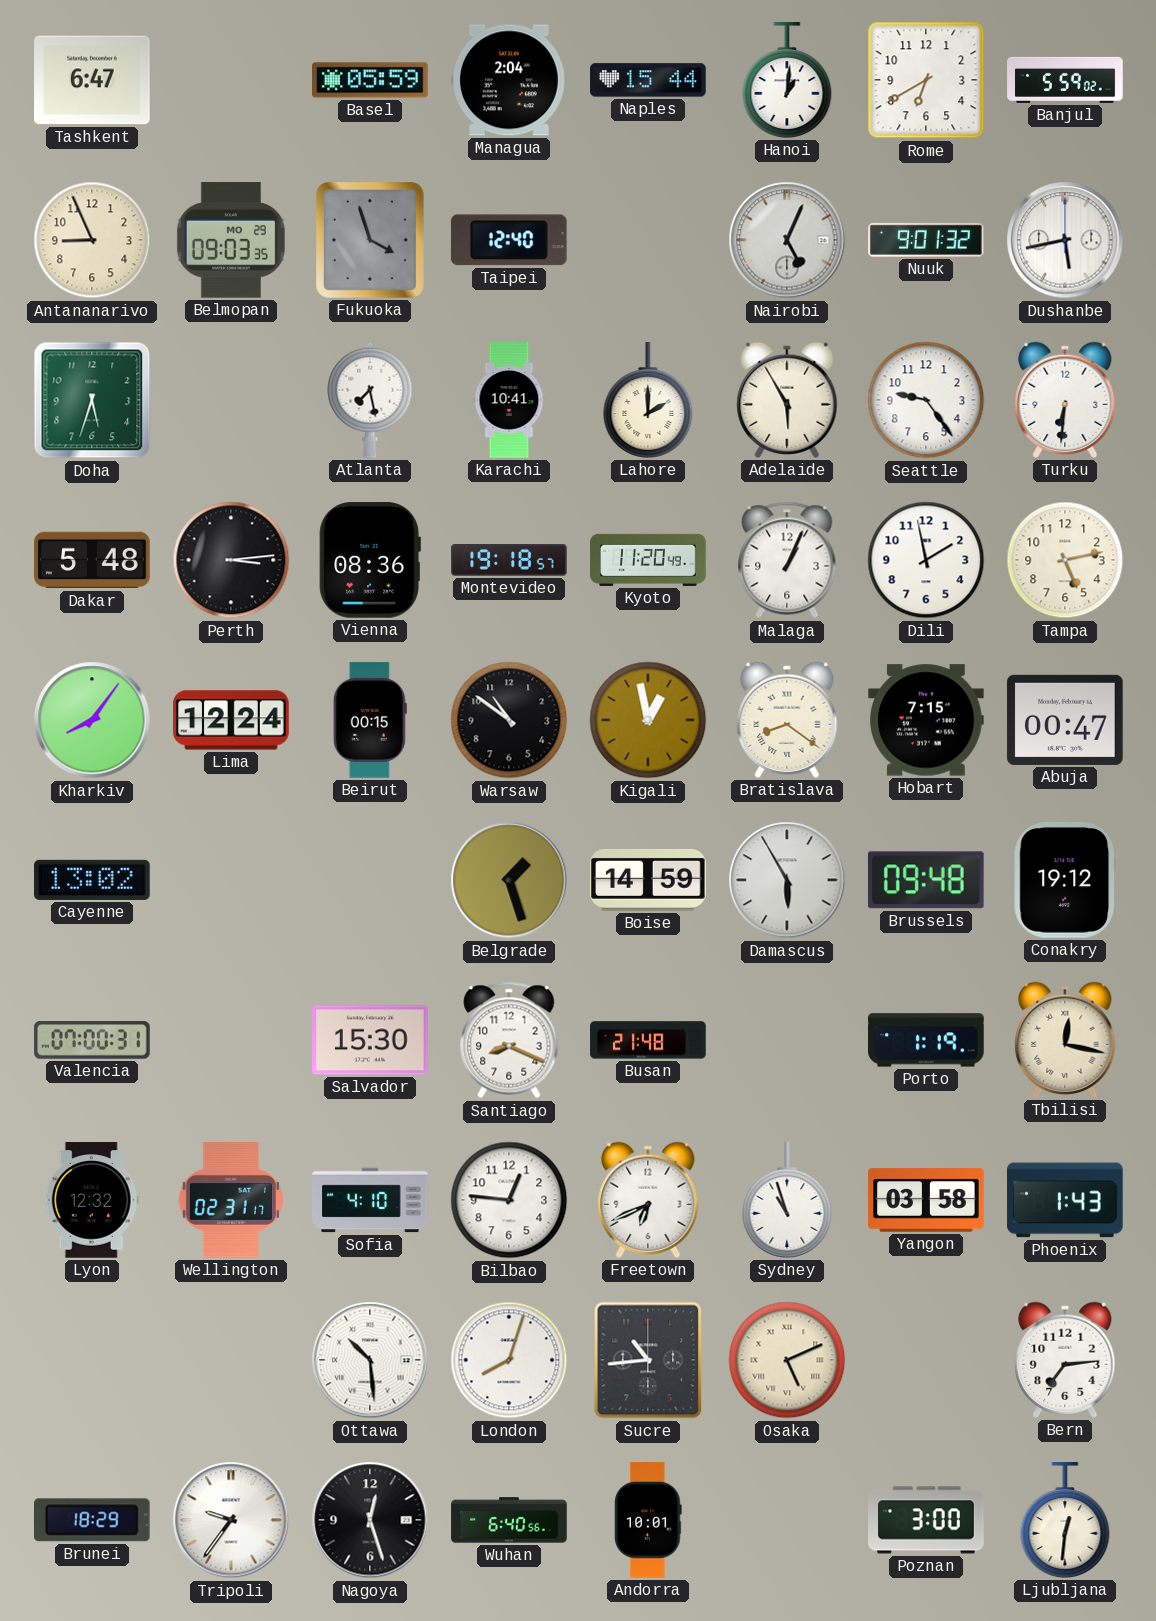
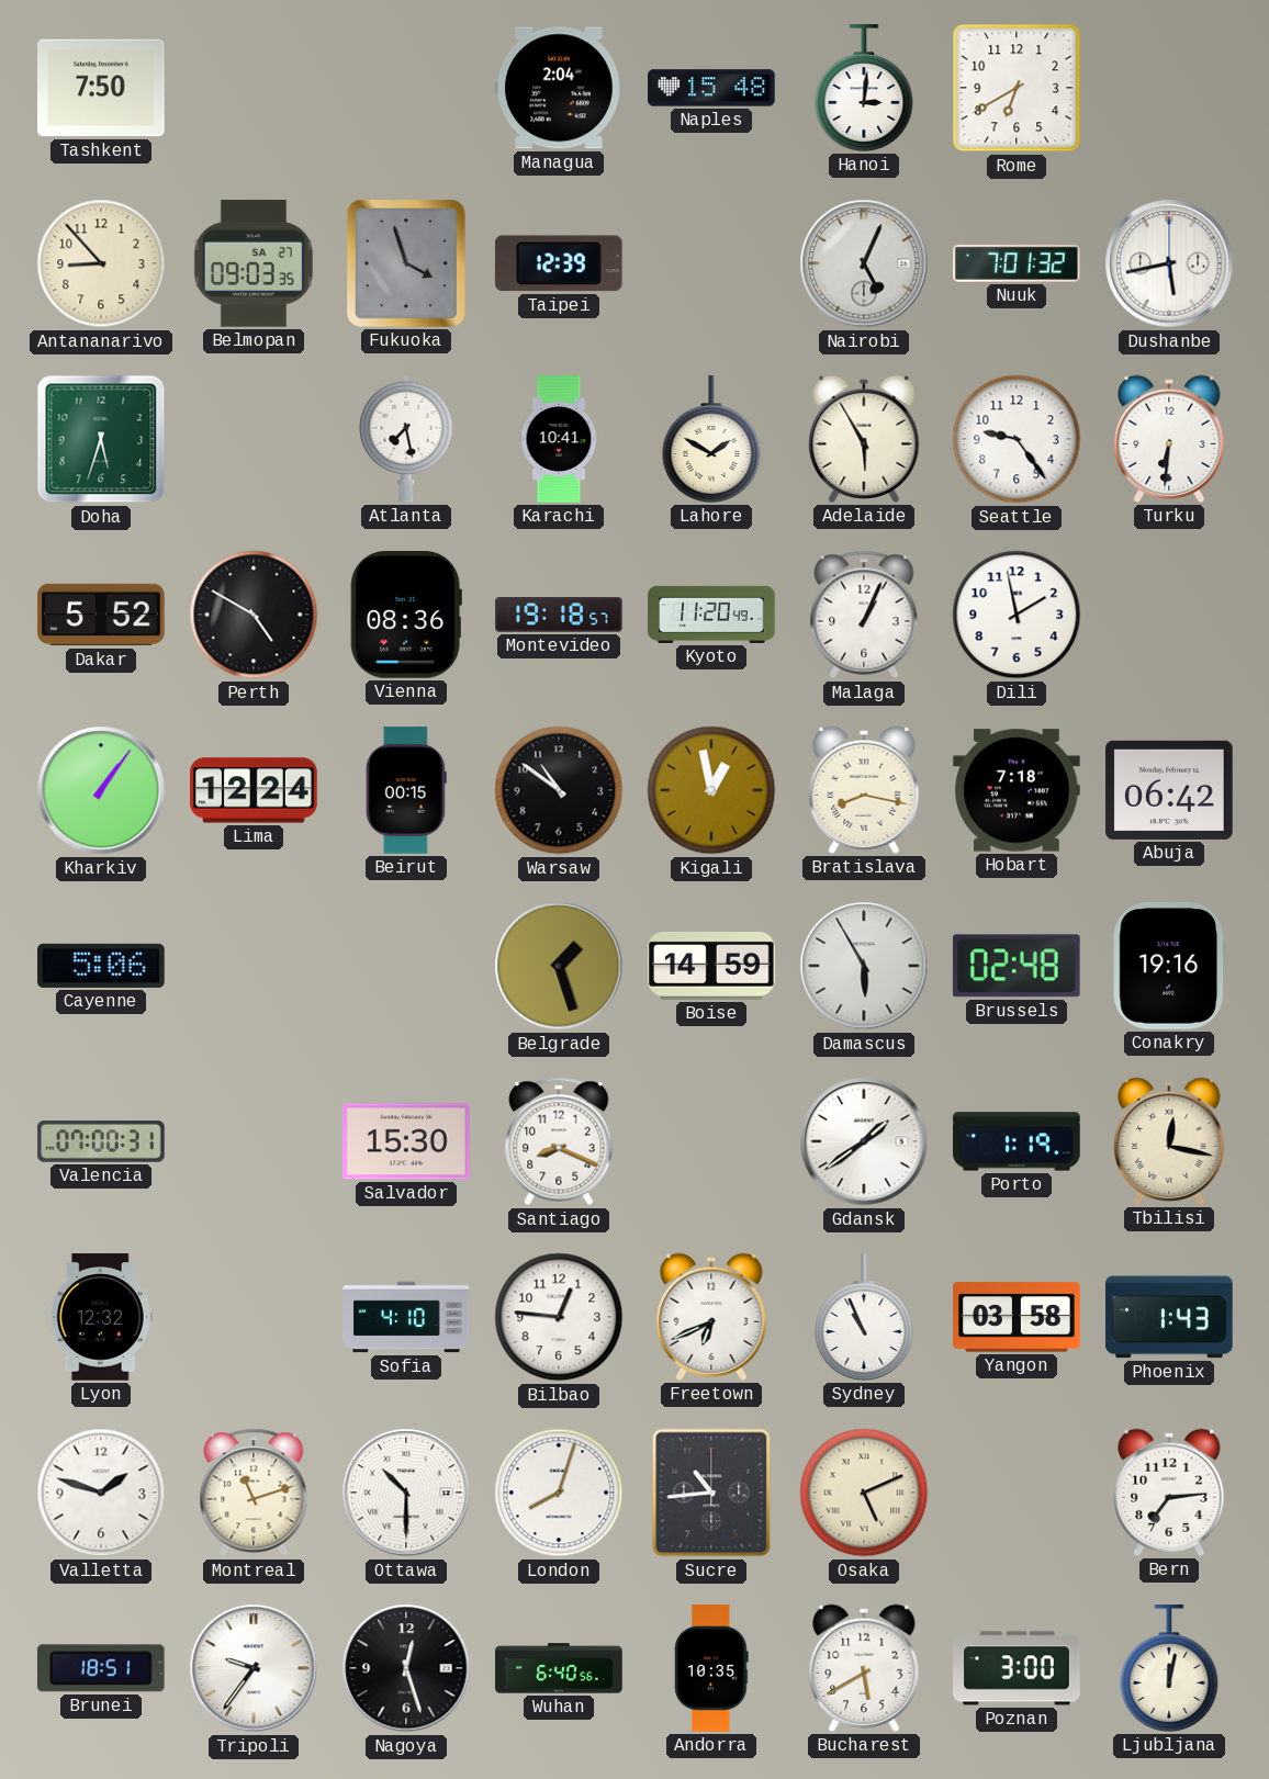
Tashkent: 6:47 -> 7:50 (101, 88)
Basel: 05:59 -> none (370, 80)
Naples: 15:44 -> 15:48 (711, 88)
Hanoi: 1:01 -> 3:01 (864, 88)
Banjul: 5:59 -> none (1065, 80)
Antananarivo: 8:56 -> 8:53 (101, 263)
Belmopan date: MO 29 -> SA 27 (254, 263)
Taipei: 12:40 -> 12:39 (559, 263)
Nuuk: 9:01 -> 7:01 (1018, 263)
Lahore: 2:00 -> 1:50 (711, 439)
Dakar: 5:48 -> 5:52 (101, 615)
Perth: 3:14 -> 4:50 (254, 615)
Tampa: 5:13 -> none (1065, 560)
Kharkiv: 8:06 -> 1:06 (101, 790)
Bratislava: 8:21 -> 8:17 (864, 790)
Hobart: 7:15 -> 7:18 (1017, 790)
Abuja: 00:47 -> 06:42 (1169, 790)
Cayenne: 13:02 -> 5:06 (101, 966)
Brussels: 09:48 -> 02:48 (1017, 966)
Conakry: 19:12 -> 19:16 (1169, 966)
Busan: 21:48 -> none (648, 1040)
Gdansk: none -> 1:39 (864, 1141)
Wellington: 02:31 -> none (230, 1200)
Sydney: 10:57 -> 10:56 (864, 1317)
Valletta: none -> 1:48 (101, 1493)
Montreal: none -> 11:12 (254, 1493)
Ottawa: 10:29 -> 10:30 (406, 1493)
Brunei: 18:29 -> 18:51 (101, 1668)
Andorra: 10:01 -> 10:35 (711, 1668)
Bucharest: none -> 5:40 (864, 1668)
Ljubljana: 12:31 -> 12:02 (1169, 1668)
